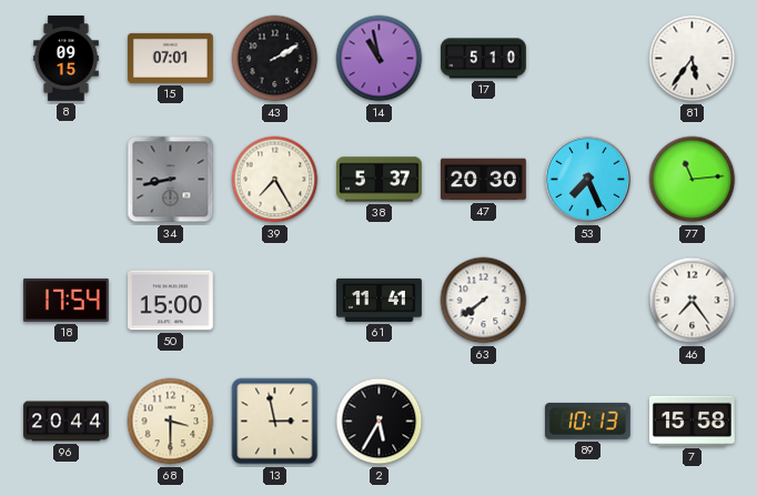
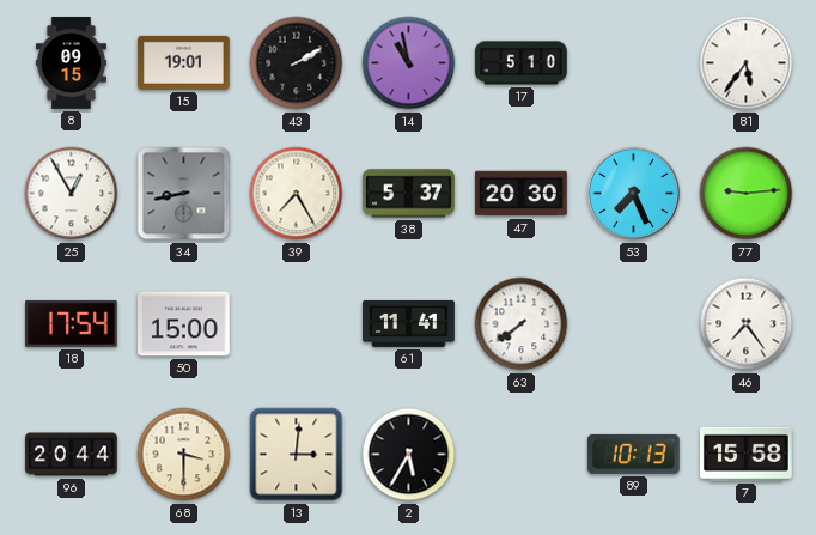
15: 07:01 -> 19:01 (184, 62)
25: none -> 12:55 (72, 194)
77: 11:14 -> 9:14 (747, 194)
13: 2:58 -> 3:01 (297, 455)
